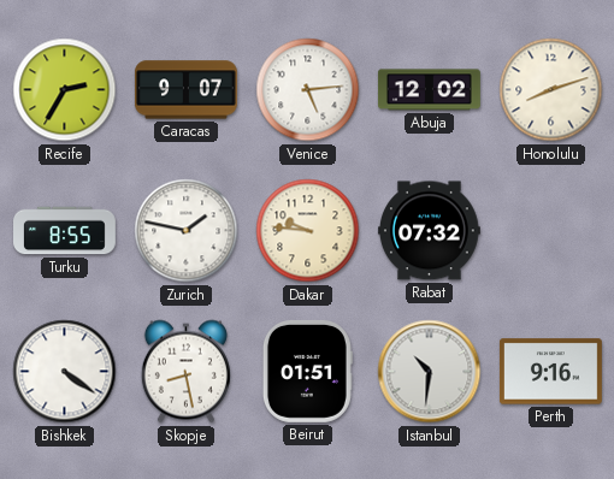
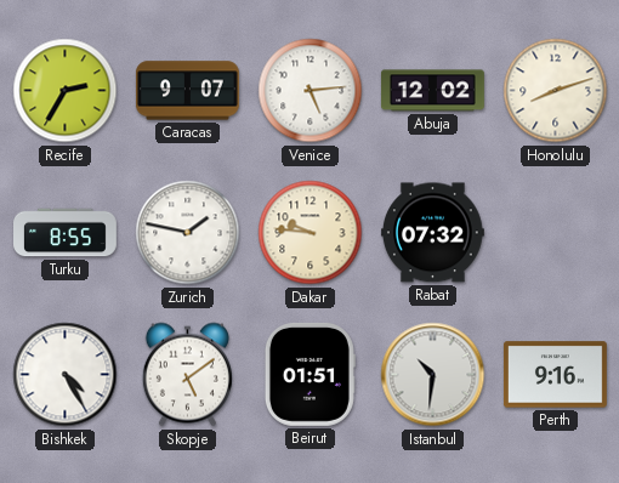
Bishkek: 4:21 -> 4:25 (66, 375)
Skopje: 8:28 -> 5:09 (187, 375)
